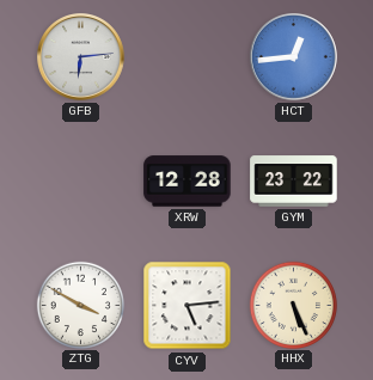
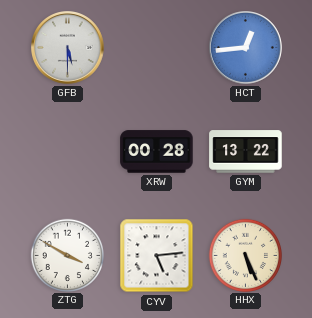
GFB: 6:14 -> 5:30 (68, 48)
XRW: 12:28 -> 00:28 (157, 152)
GYM: 23:22 -> 13:22 (246, 152)
